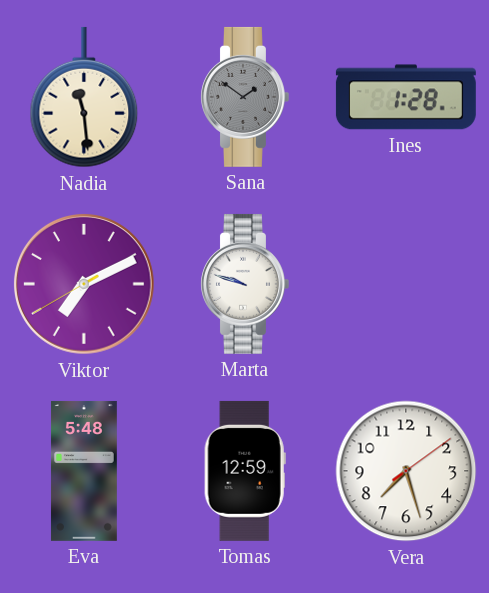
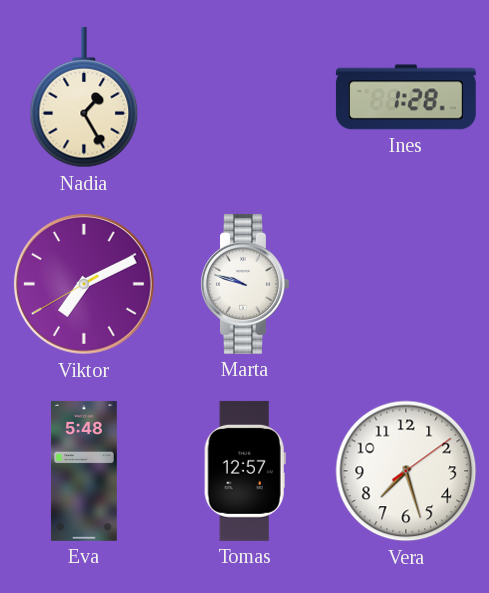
Nadia: 11:29 -> 1:25 (84, 97)
Sana: 1:51 -> none (245, 97)
Tomas: 12:59 -> 12:57 (245, 471)
